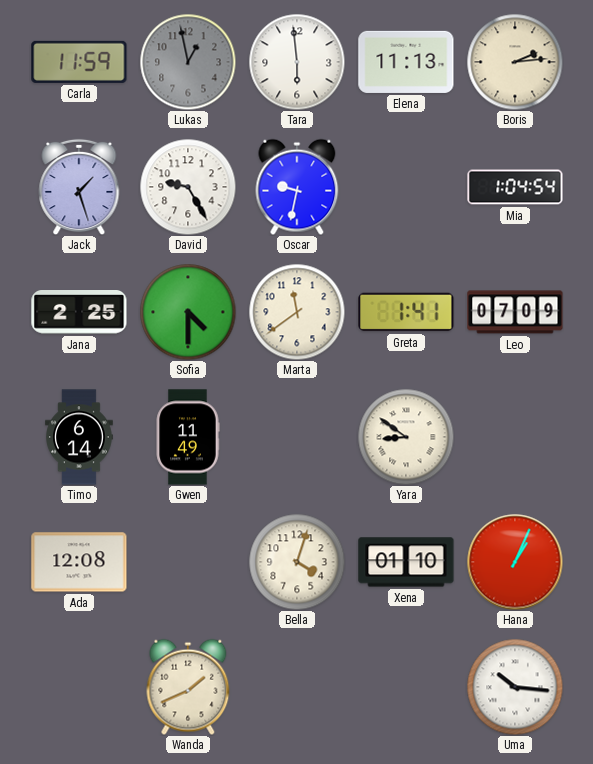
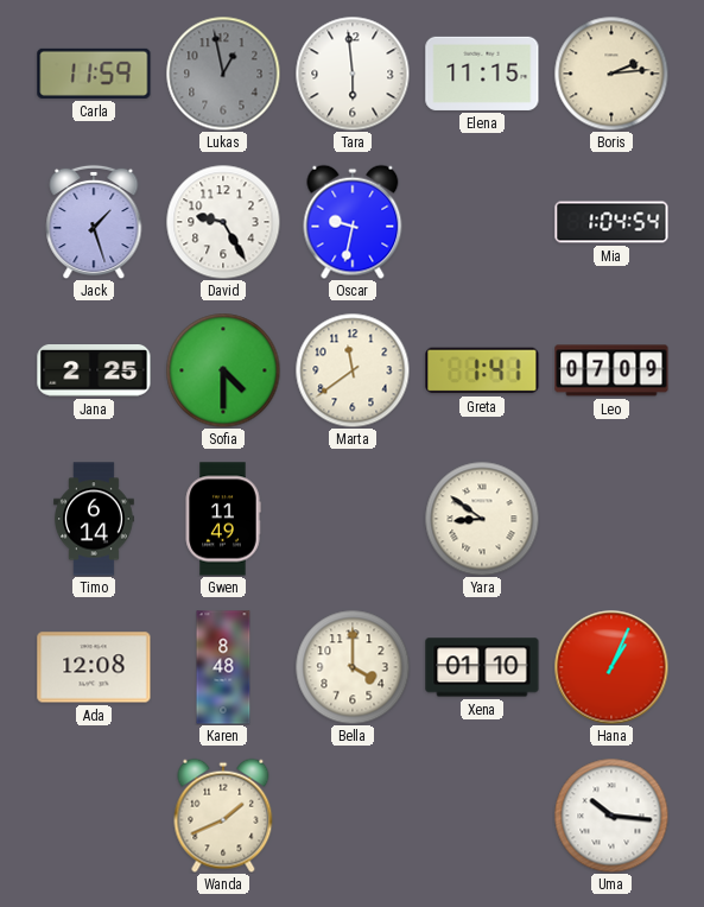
Elena: 11:13 -> 11:15 (482, 74)
Karen: none -> 8:48 (223, 667)
Bella: 4:03 -> 4:00 (353, 667)
